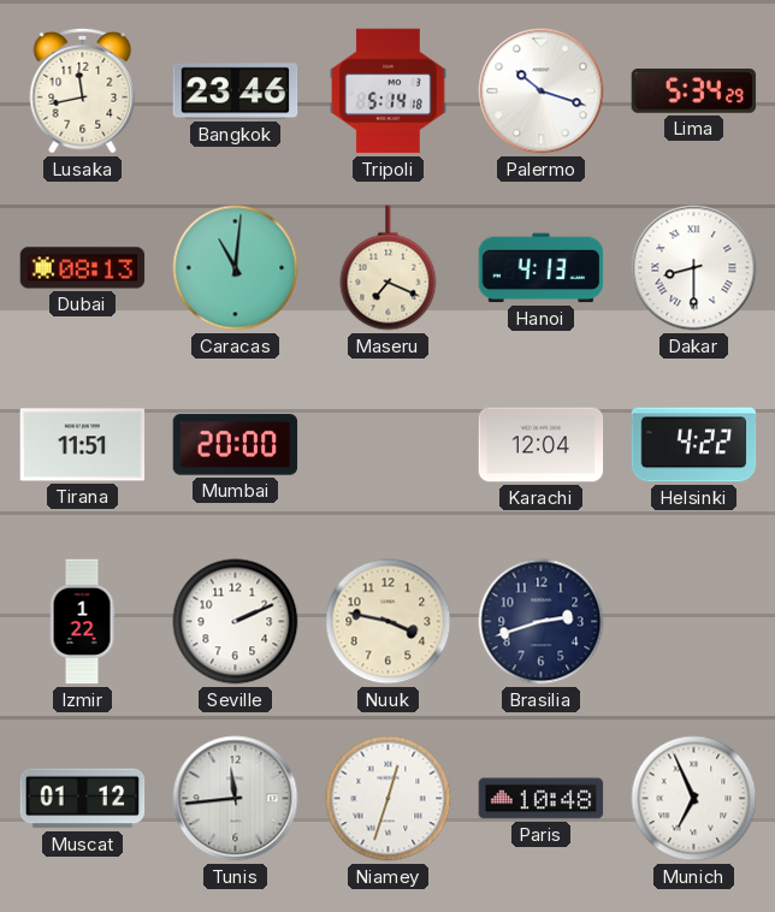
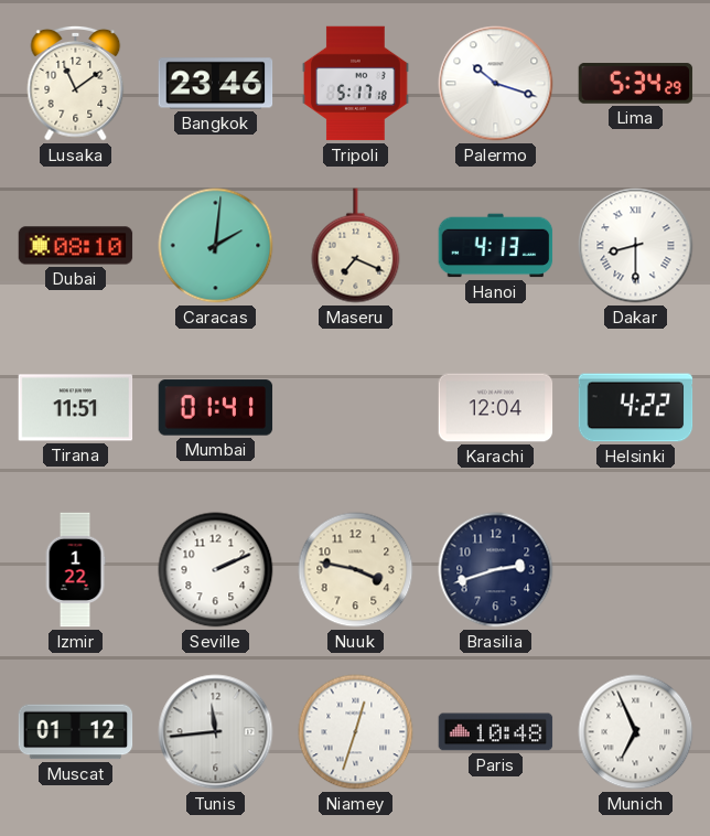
Lusaka: 11:43 -> 11:09 (76, 83)
Tripoli: 5:14 -> 5:17 (356, 84)
Dubai: 08:13 -> 08:10 (76, 246)
Caracas: 11:01 -> 2:01 (216, 246)
Mumbai: 20:00 -> 01:41 (216, 408)
